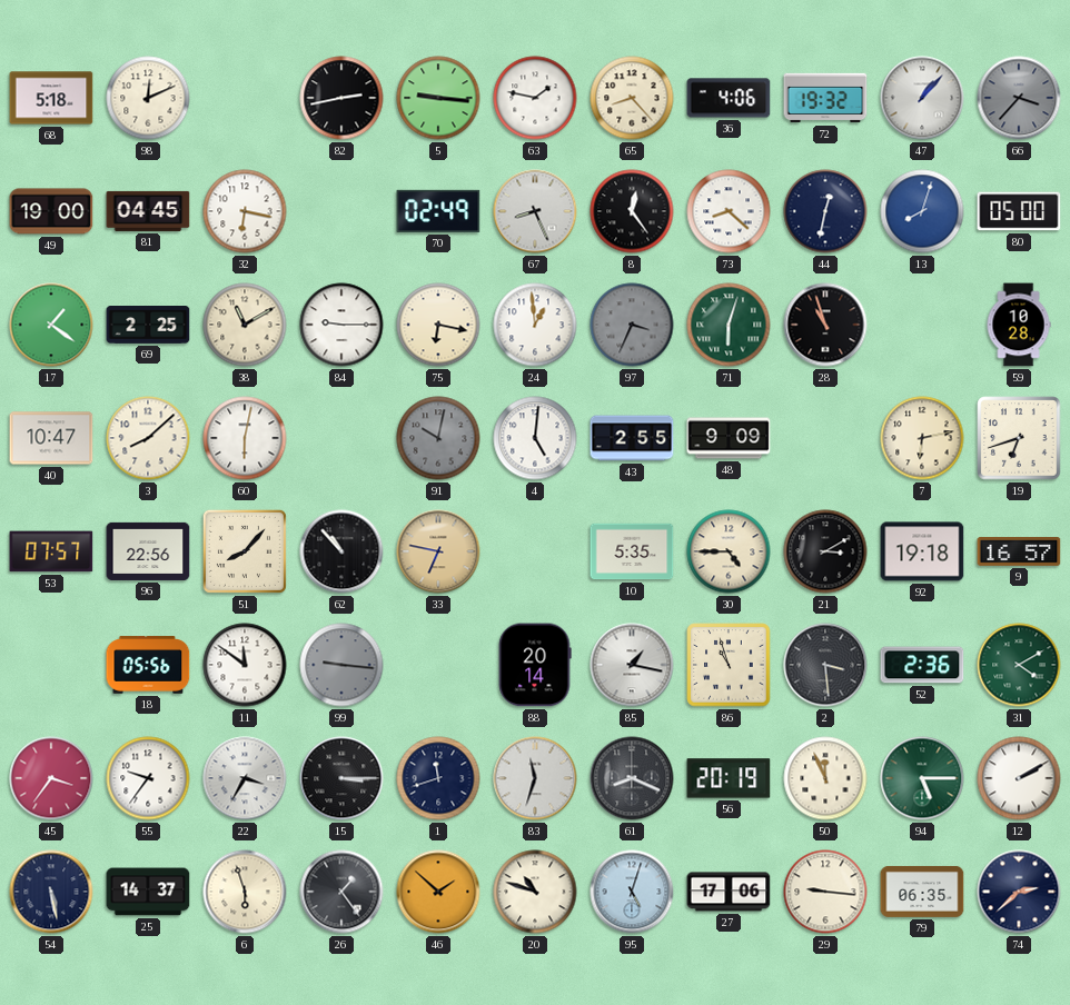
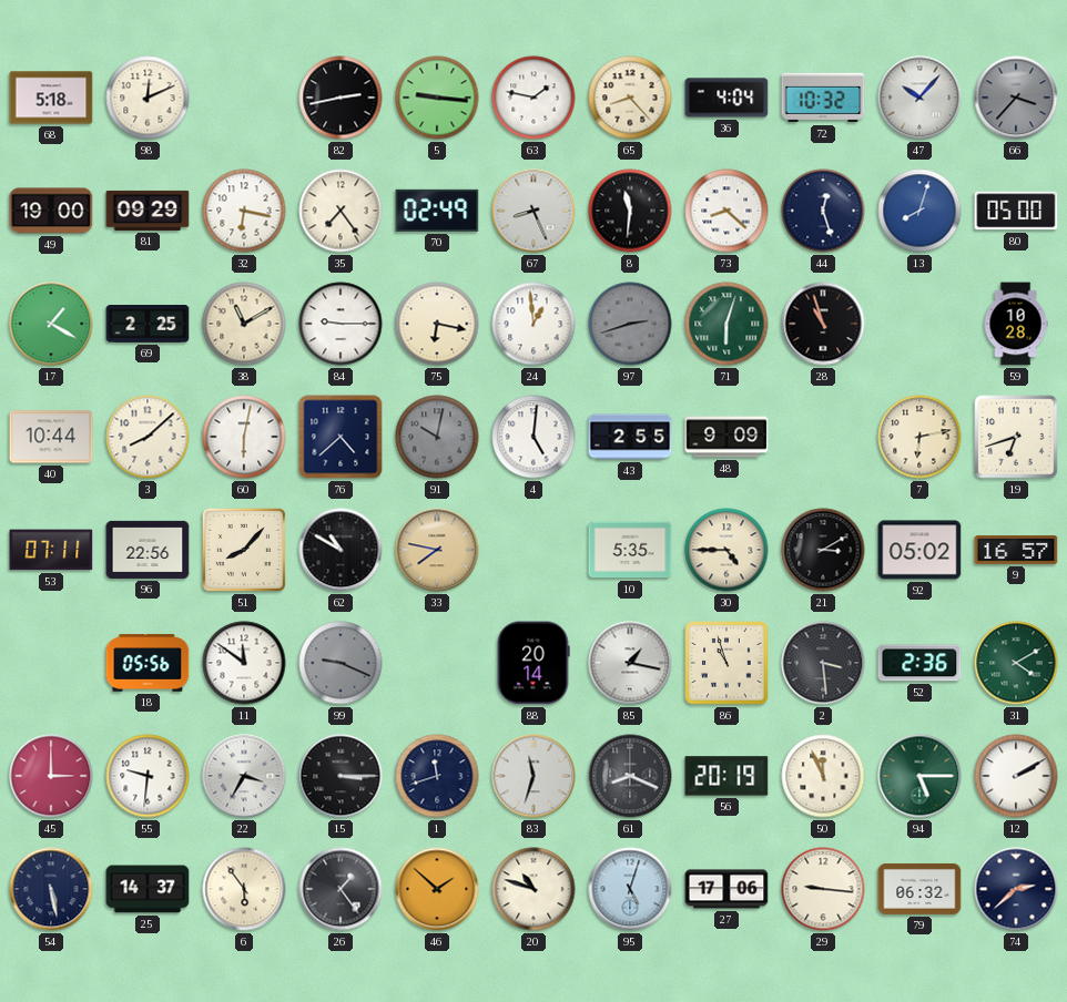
36: 4:06 -> 4:04 (726, 98)
72: 19:32 -> 10:32 (823, 98)
47: 1:07 -> 10:07 (919, 98)
81: 04:45 -> 09:29 (148, 211)
35: none -> 7:24 (341, 211)
8: 12:24 -> 11:31 (630, 211)
44: 12:32 -> 12:27 (823, 211)
17: 1:21 -> 1:20 (51, 324)
97: 3:34 -> 2:42 (630, 324)
40: 10:47 -> 10:44 (51, 437)
76: none -> 4:38 (341, 437)
53: 07:57 -> 07:11 (51, 550)
62: 10:53 -> 10:50 (341, 550)
33: 6:47 -> 7:47 (437, 550)
92: 19:18 -> 05:02 (919, 550)
99: 9:16 -> 9:19 (341, 663)
45: 3:36 -> 3:00 (51, 776)
55: 9:36 -> 9:31 (148, 776)
6: 5:57 -> 5:54 (244, 889)
79: 06:35 -> 06:32 (919, 889)
